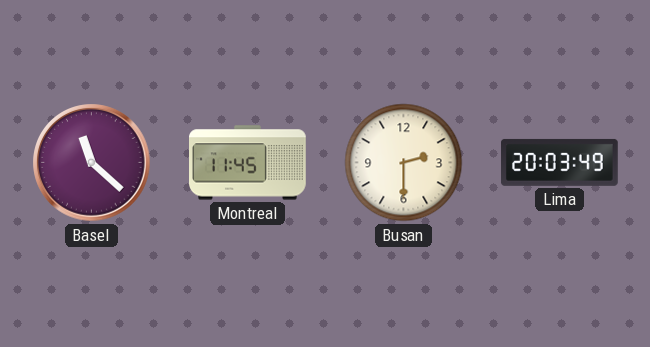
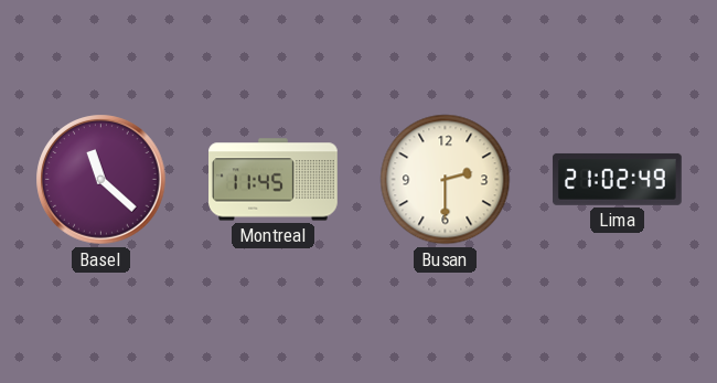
Lima: 20:03 -> 21:02 (617, 179)
